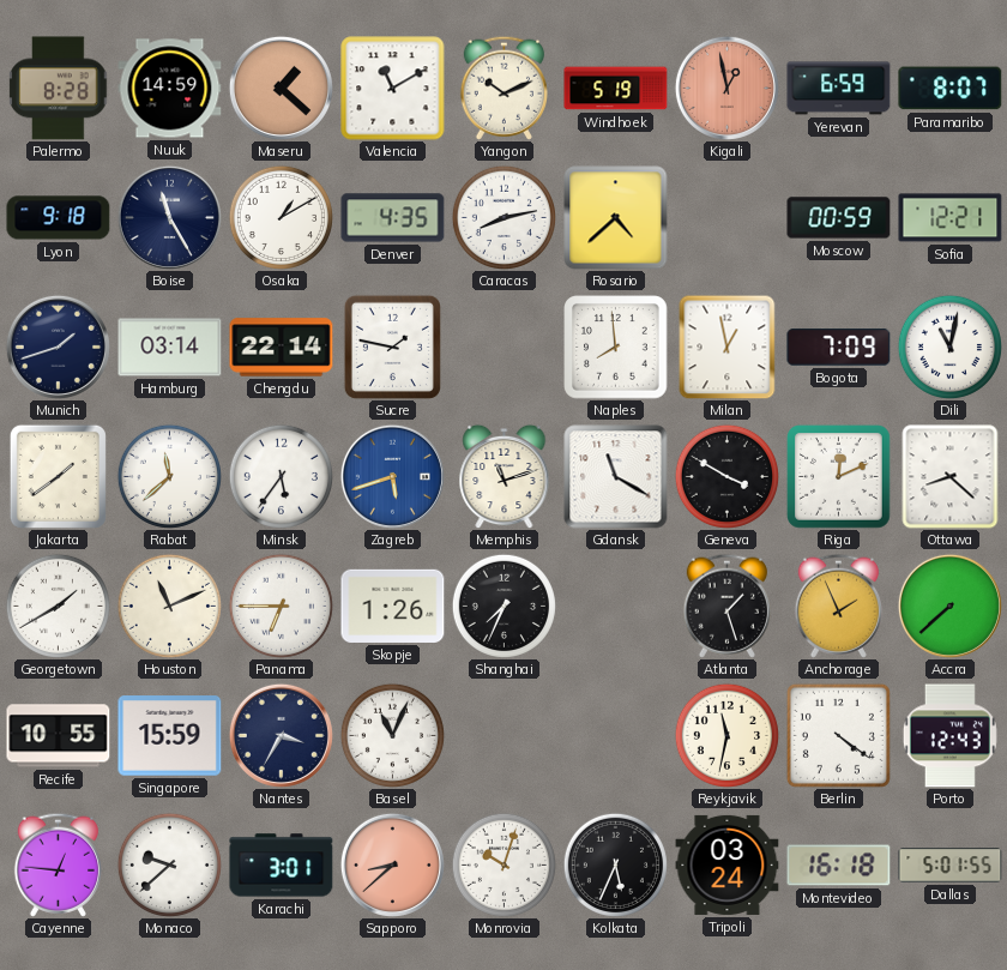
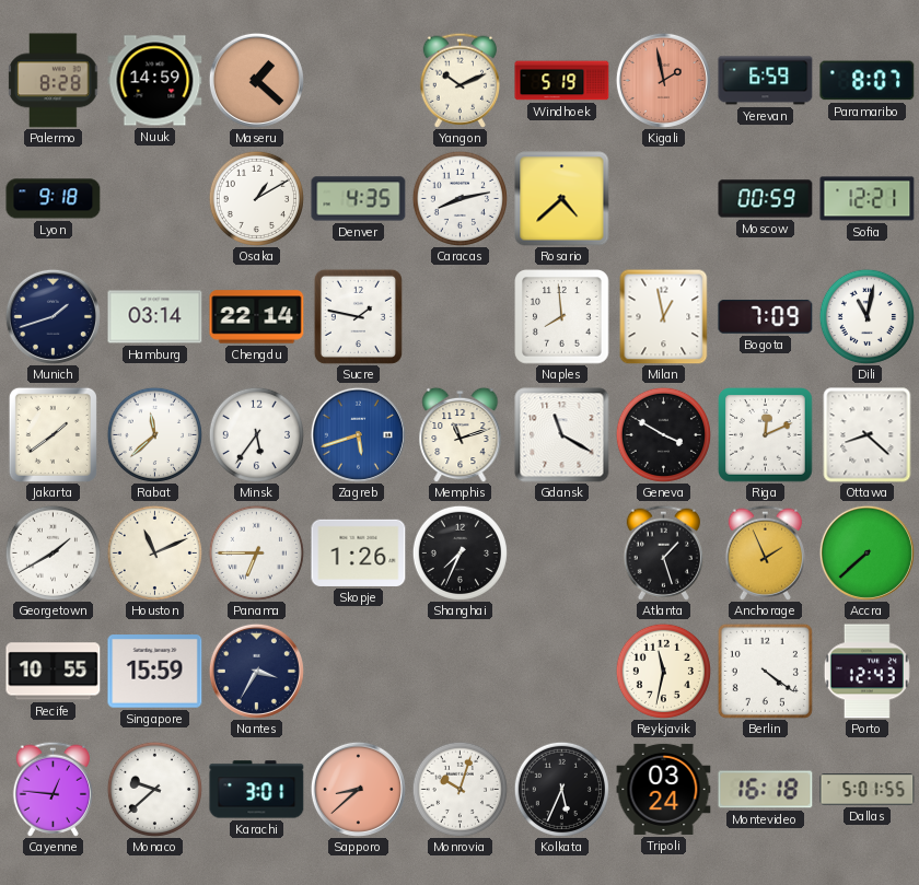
Valencia: 11:10 -> none (393, 89)
Kigali: 12:58 -> 1:58 (663, 80)
Boise: 11:25 -> none (169, 217)
Basel: 11:04 -> none (392, 735)
